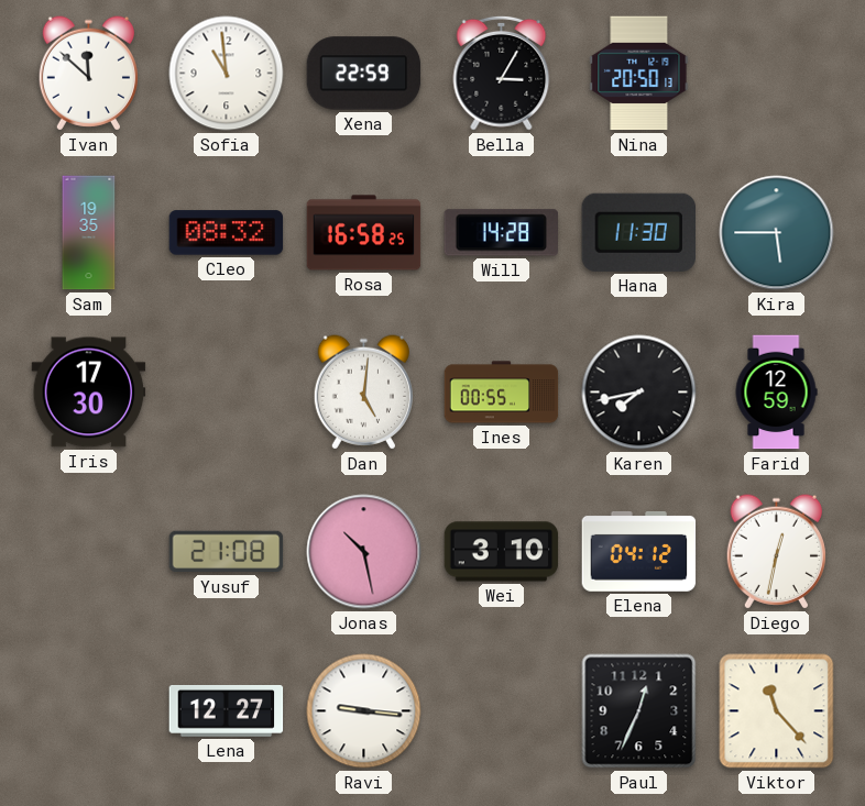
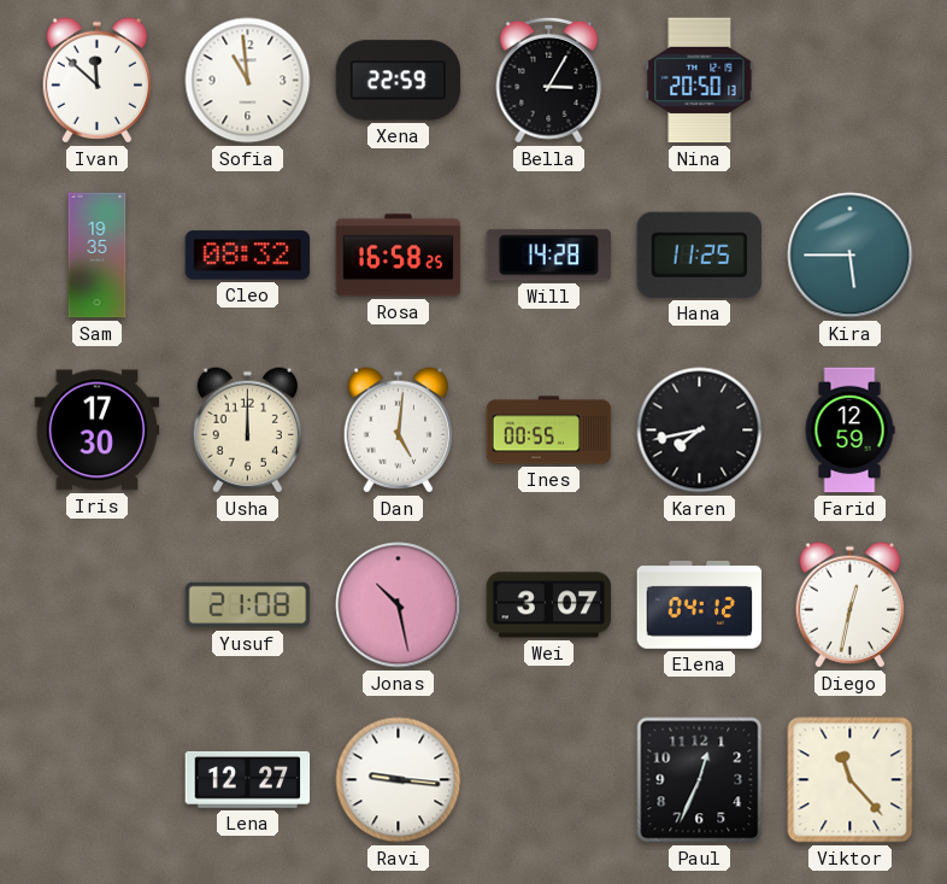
Hana: 11:30 -> 11:25 (699, 254)
Usha: none -> 12:00 (247, 431)
Wei: 3:10 -> 3:07 (549, 605)
